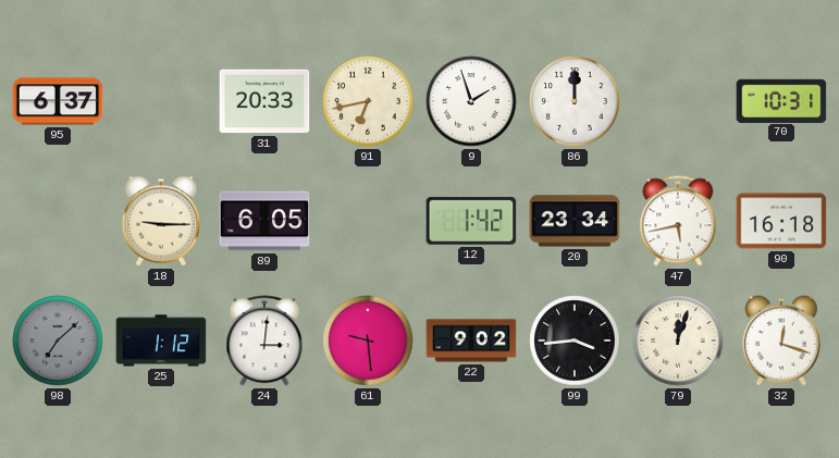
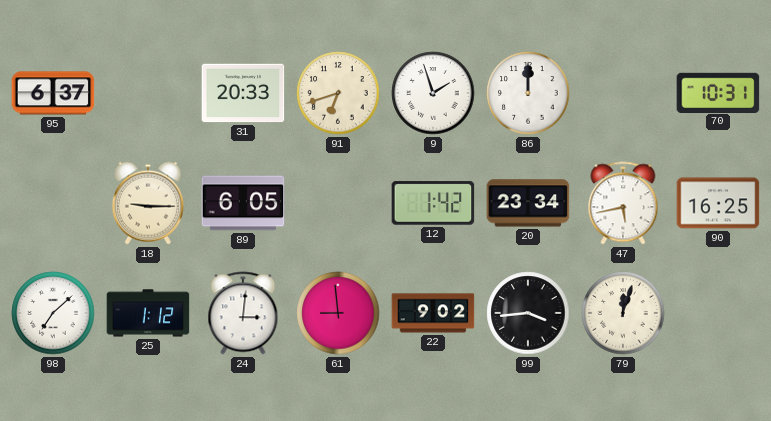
91: 6:43 -> 6:42 (338, 93)
90: 16:18 -> 16:25 (718, 203)
98 dial: grey -> white (53, 313)
61: 9:29 -> 8:59 (338, 313)
32: 12:18 -> none (781, 341)
